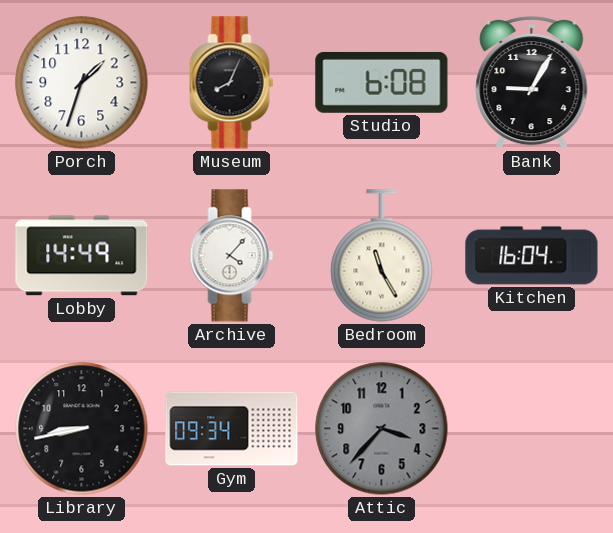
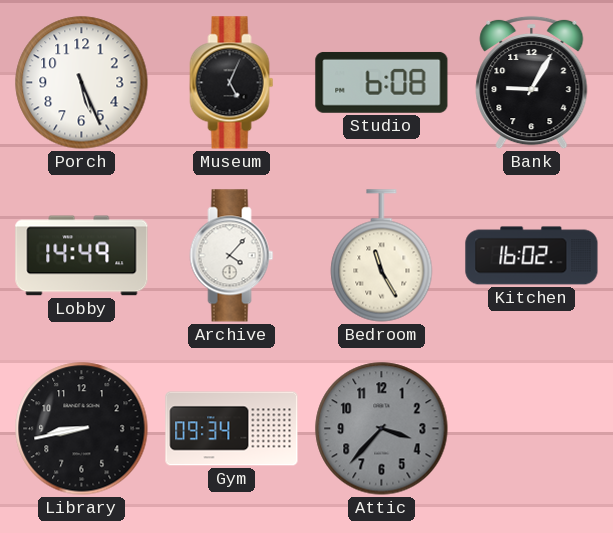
Porch: 1:33 -> 5:26 (82, 83)
Museum: 8:04 -> 5:04 (232, 83)
Kitchen: 16:04 -> 16:02 (532, 256)
